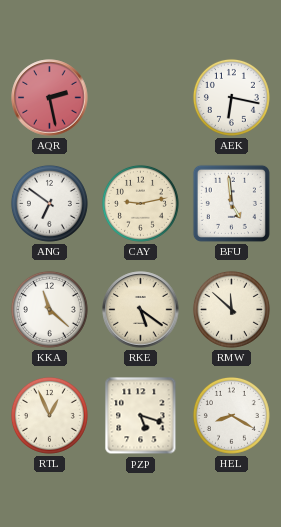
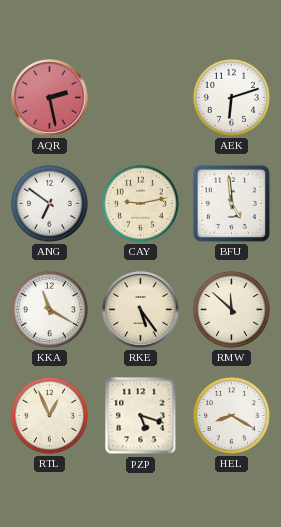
AEK: 6:17 -> 6:12 (231, 97)
KKA: 11:22 -> 11:20 (49, 309)
RKE: 5:21 -> 5:24 (141, 310)
